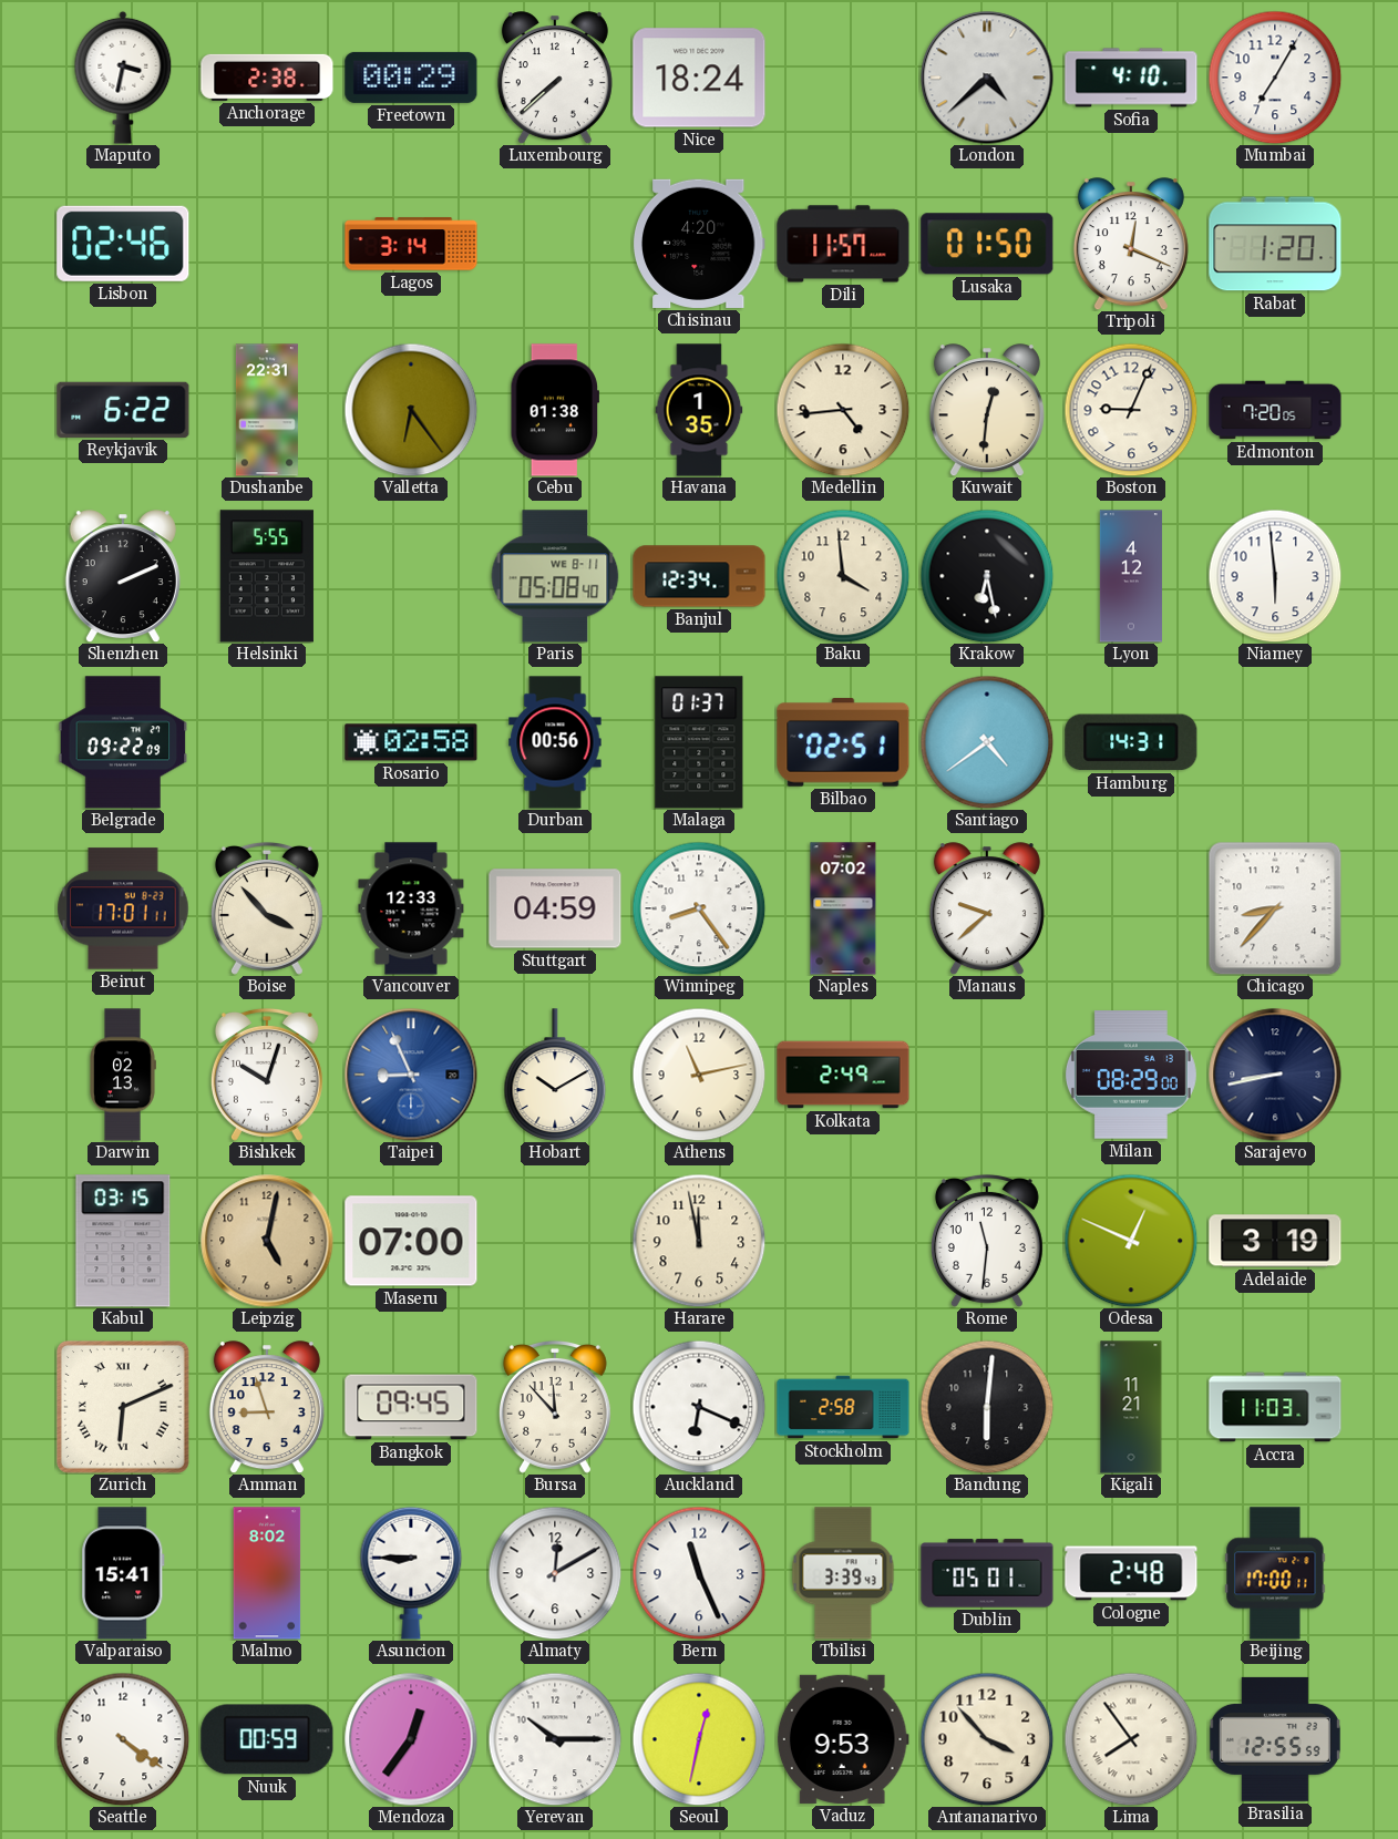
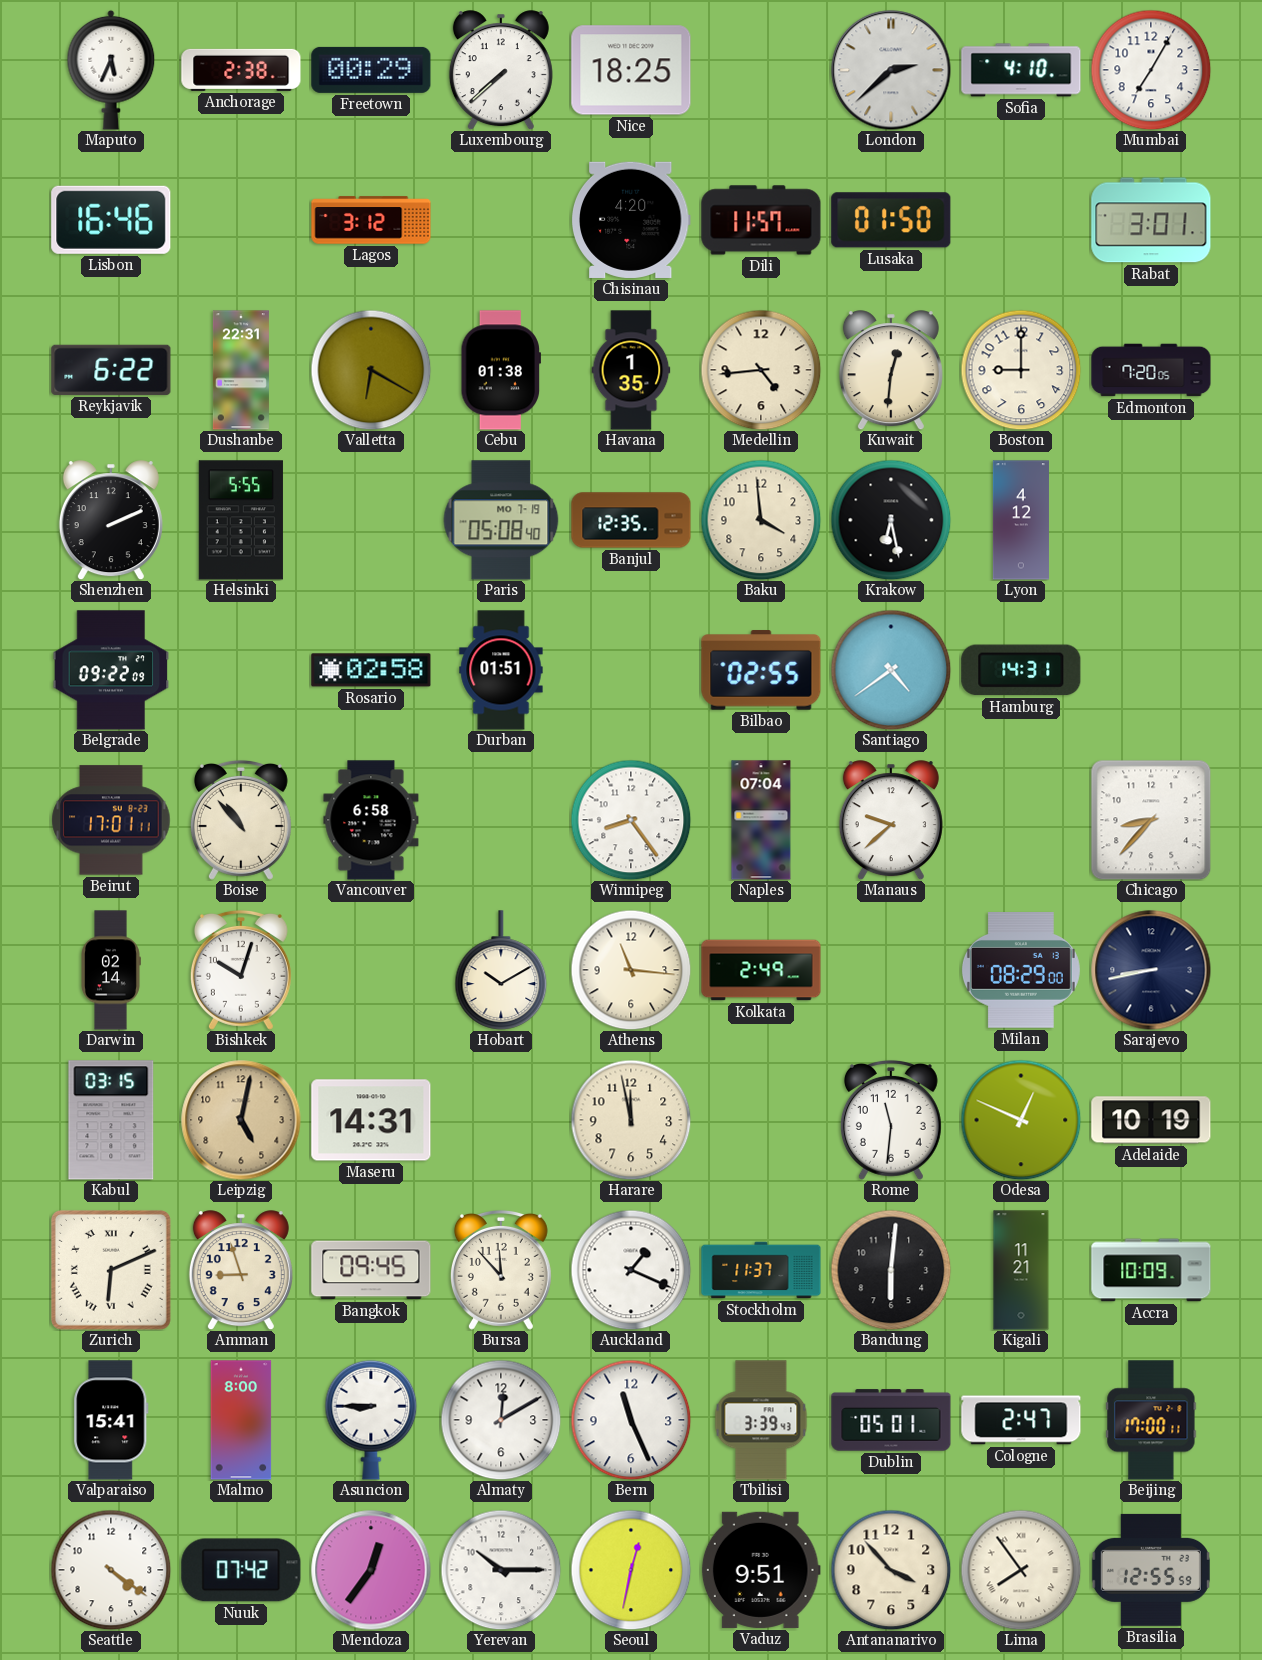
Maputo: 3:32 -> 5:34 (111, 70)
Nice: 18:24 -> 18:25 (631, 70)
London: 4:38 -> 2:38 (891, 70)
Lisbon: 02:46 -> 16:46 (111, 220)
Lagos: 3:14 -> 3:12 (371, 220)
Tripoli: 12:19 -> none (1131, 244)
Rabat: 1:20 -> 3:01 (1151, 220)
Valletta: 6:24 -> 6:20 (371, 370)
Boston: 9:04 -> 9:00 (1021, 370)
Paris date: WE 8-11 -> MO 7-19 (501, 520)
Banjul: 12:34 -> 12:35 (631, 520)
Niamey: 5:59 -> none (1275, 576)
Durban: 00:56 -> 01:51 (501, 670)
Malaga: 01:37 -> none (699, 742)
Bilbao: 02:51 -> 02:55 (761, 670)
Boise: 3:53 -> 10:53 (241, 820)
Vancouver: 12:33 -> 6:58 (371, 820)
Stuttgart: 04:59 -> none (555, 908)
Naples: 07:02 -> 07:04 (761, 820)
Darwin: 02:13 -> 02:14 (111, 970)
Taipei: 8:56 -> none (411, 1075)
Athens: 11:13 -> 11:16 (631, 970)
Maseru: 07:00 -> 14:31 (371, 1120)
Adelaide: 3:19 -> 10:19 (1151, 1120)
Auckland: 6:19 -> 1:19 (631, 1270)
Stockholm: 2:58 -> 11:37 (761, 1270)
Accra: 11:03 -> 10:09 (1151, 1270)
Malmo: 8:02 -> 8:00 (241, 1420)
Cologne: 2:48 -> 2:47 (1021, 1420)
Nuuk: 00:59 -> 07:42 (241, 1570)
Vaduz: 9:53 -> 9:51 (761, 1570)
